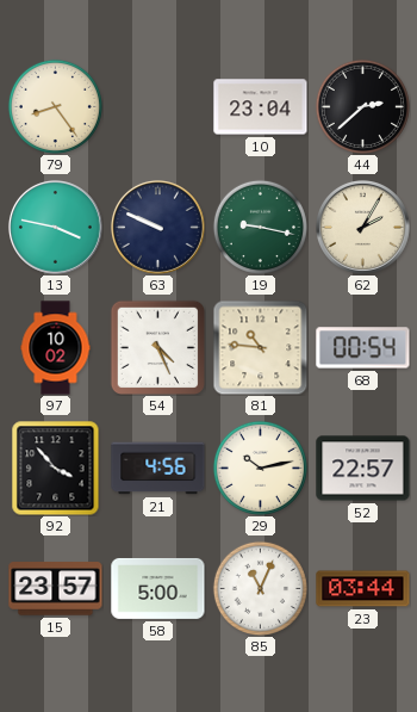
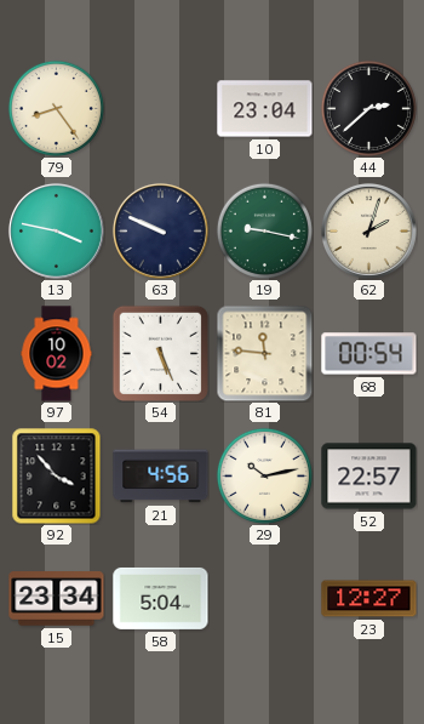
62: 2:05 -> 2:03 (368, 230)
54: 4:26 -> 5:26 (160, 353)
81: 10:46 -> 11:46 (264, 353)
15: 23:57 -> 23:34 (57, 599)
58: 5:00 -> 5:04 (161, 598)
85: 11:04 -> none (260, 588)
23: 03:44 -> 12:27 (369, 599)
